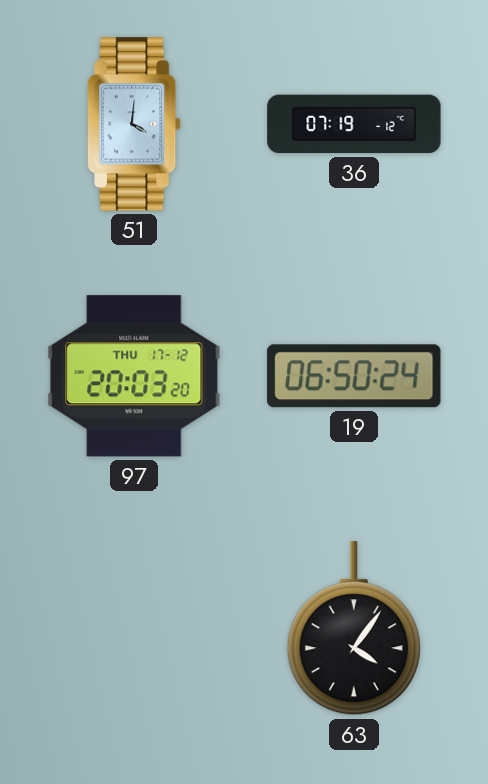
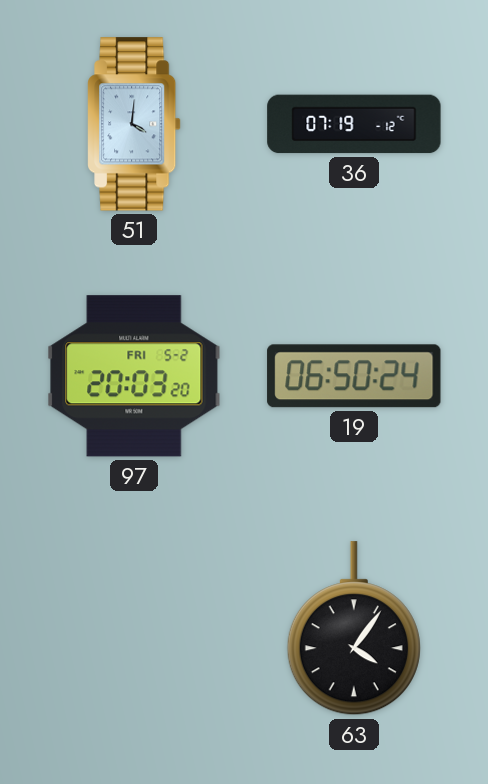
97 date: THU 17-12 -> FRI 5-2 (134, 376)
